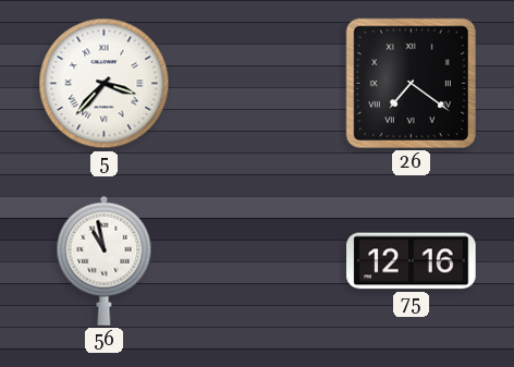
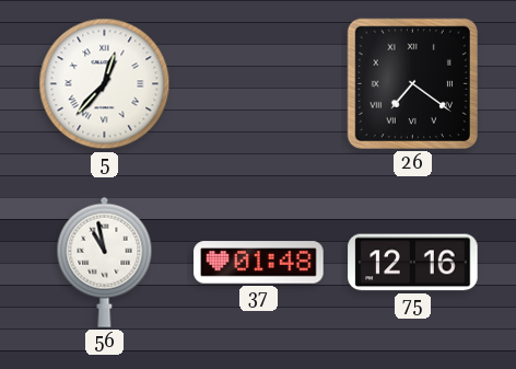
5: 3:37 -> 12:37 (105, 84)
37: none -> 01:48 (259, 263)
